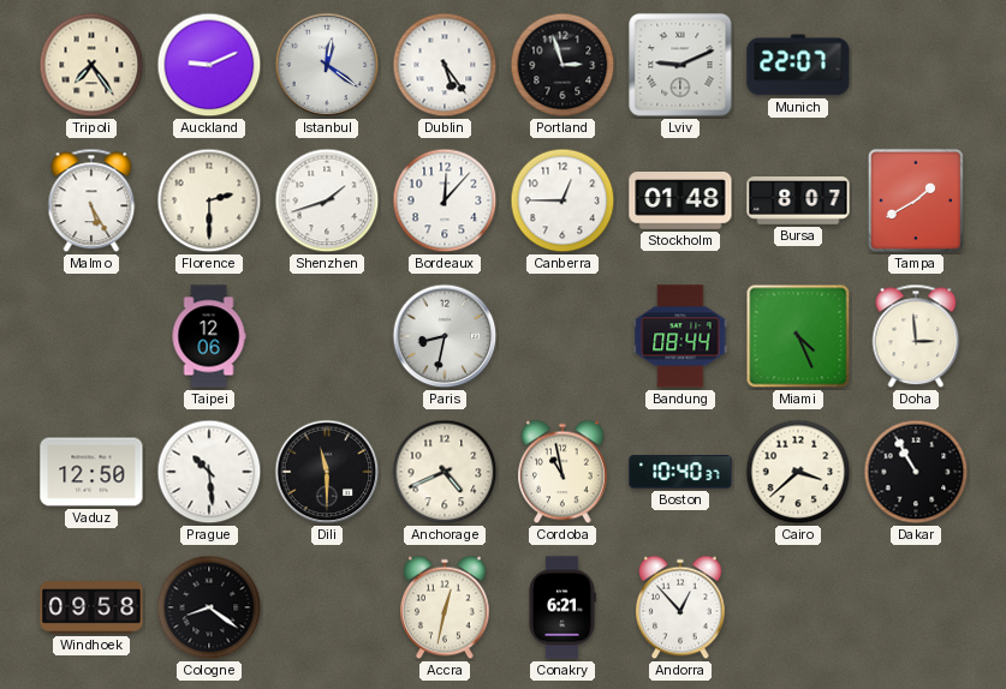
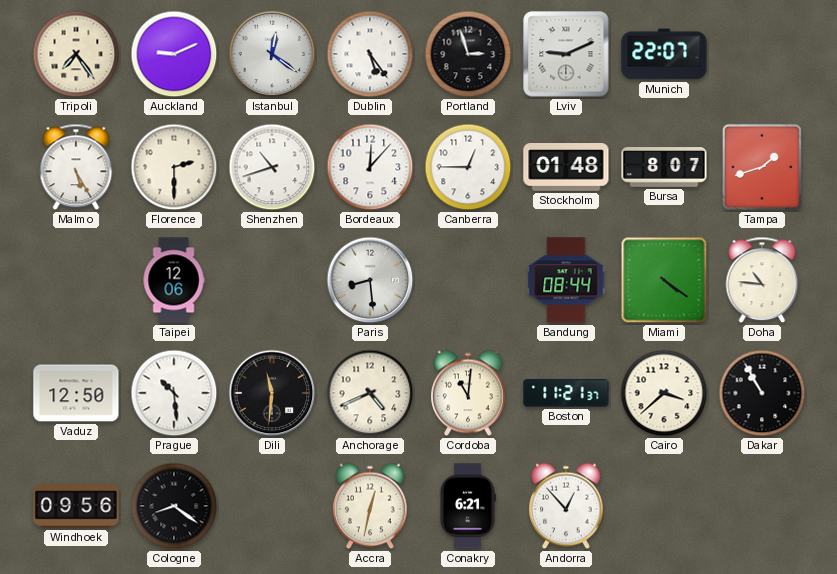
Shenzhen: 1:42 -> 10:42 (272, 167)
Tampa: 1:40 -> 1:42 (762, 167)
Paris: 8:32 -> 8:29 (370, 280)
Miami: 4:26 -> 4:21 (664, 280)
Doha: 2:59 -> 10:46 (762, 280)
Dili: 11:30 -> 11:31 (272, 393)
Cordoba: 10:58 -> 11:01 (469, 393)
Boston: 10:40 -> 11:21 (566, 393)
Windhoek: 09:58 -> 09:56 (76, 506)
